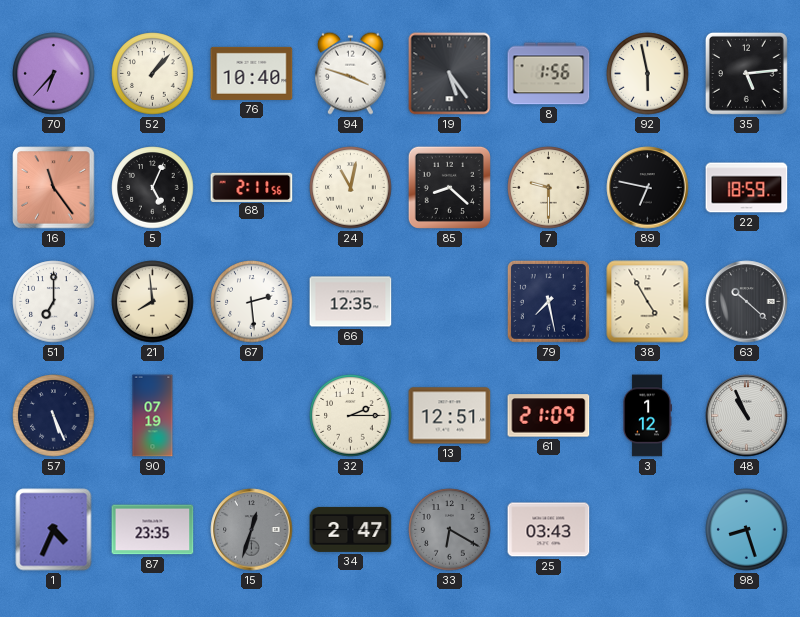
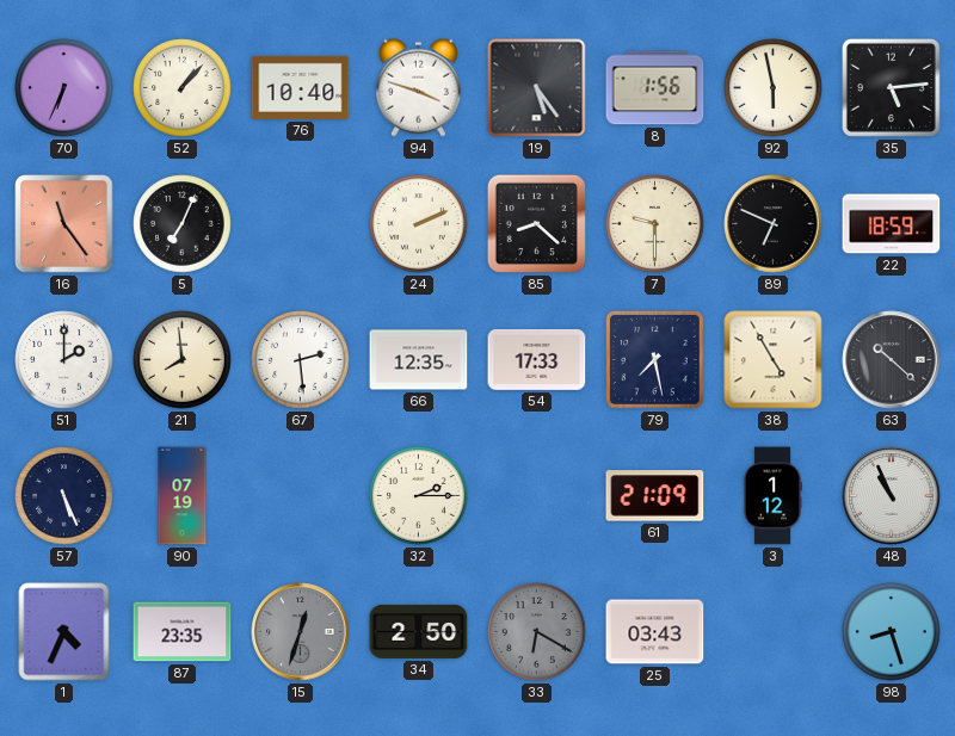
70: 6:37 -> 6:34 (64, 88)
5: 5:04 -> 7:04 (183, 224)
68: 2:11 -> none (252, 187)
24: 11:02 -> 2:11 (419, 224)
89: 6:47 -> 6:49 (774, 224)
51: 7:00 -> 2:00 (64, 360)
54: none -> 17:33 (537, 359)
13: 12:51 -> none (450, 416)
34: 2:47 -> 2:50 (419, 631)
